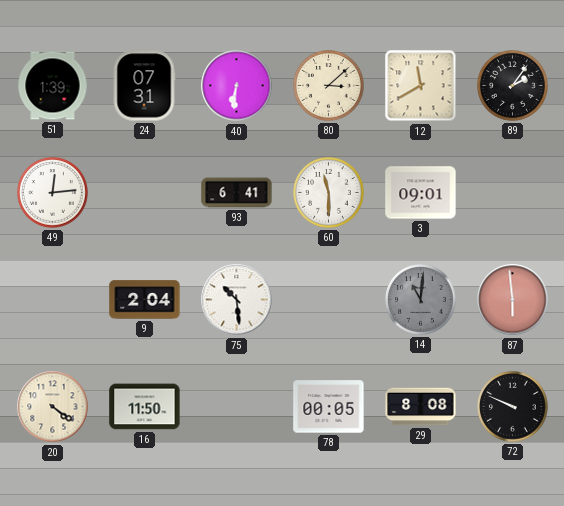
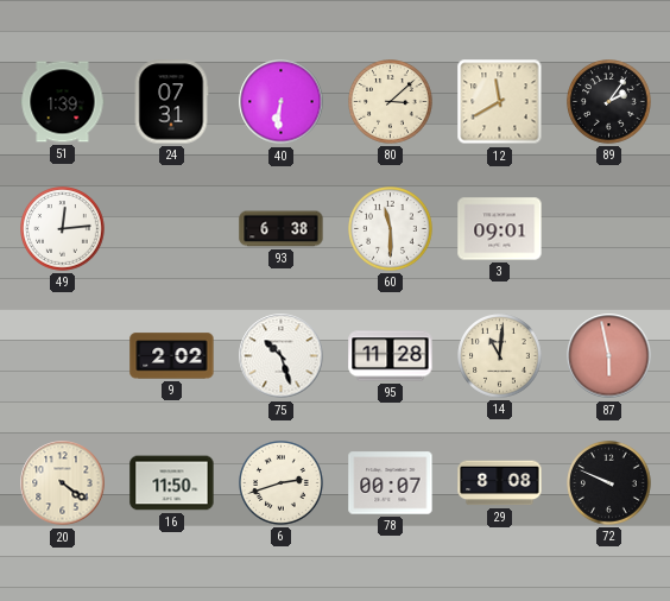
93: 6:41 -> 6:38 (282, 229)
9: 2:04 -> 2:02 (172, 356)
75: 10:29 -> 10:27 (282, 356)
95: none -> 11:28 (391, 356)
14 dial: grey -> cream (500, 356)
87: 5:59 -> 5:58 (609, 356)
6: none -> 2:42 (282, 483)
78: 00:05 -> 00:07 (391, 483)
